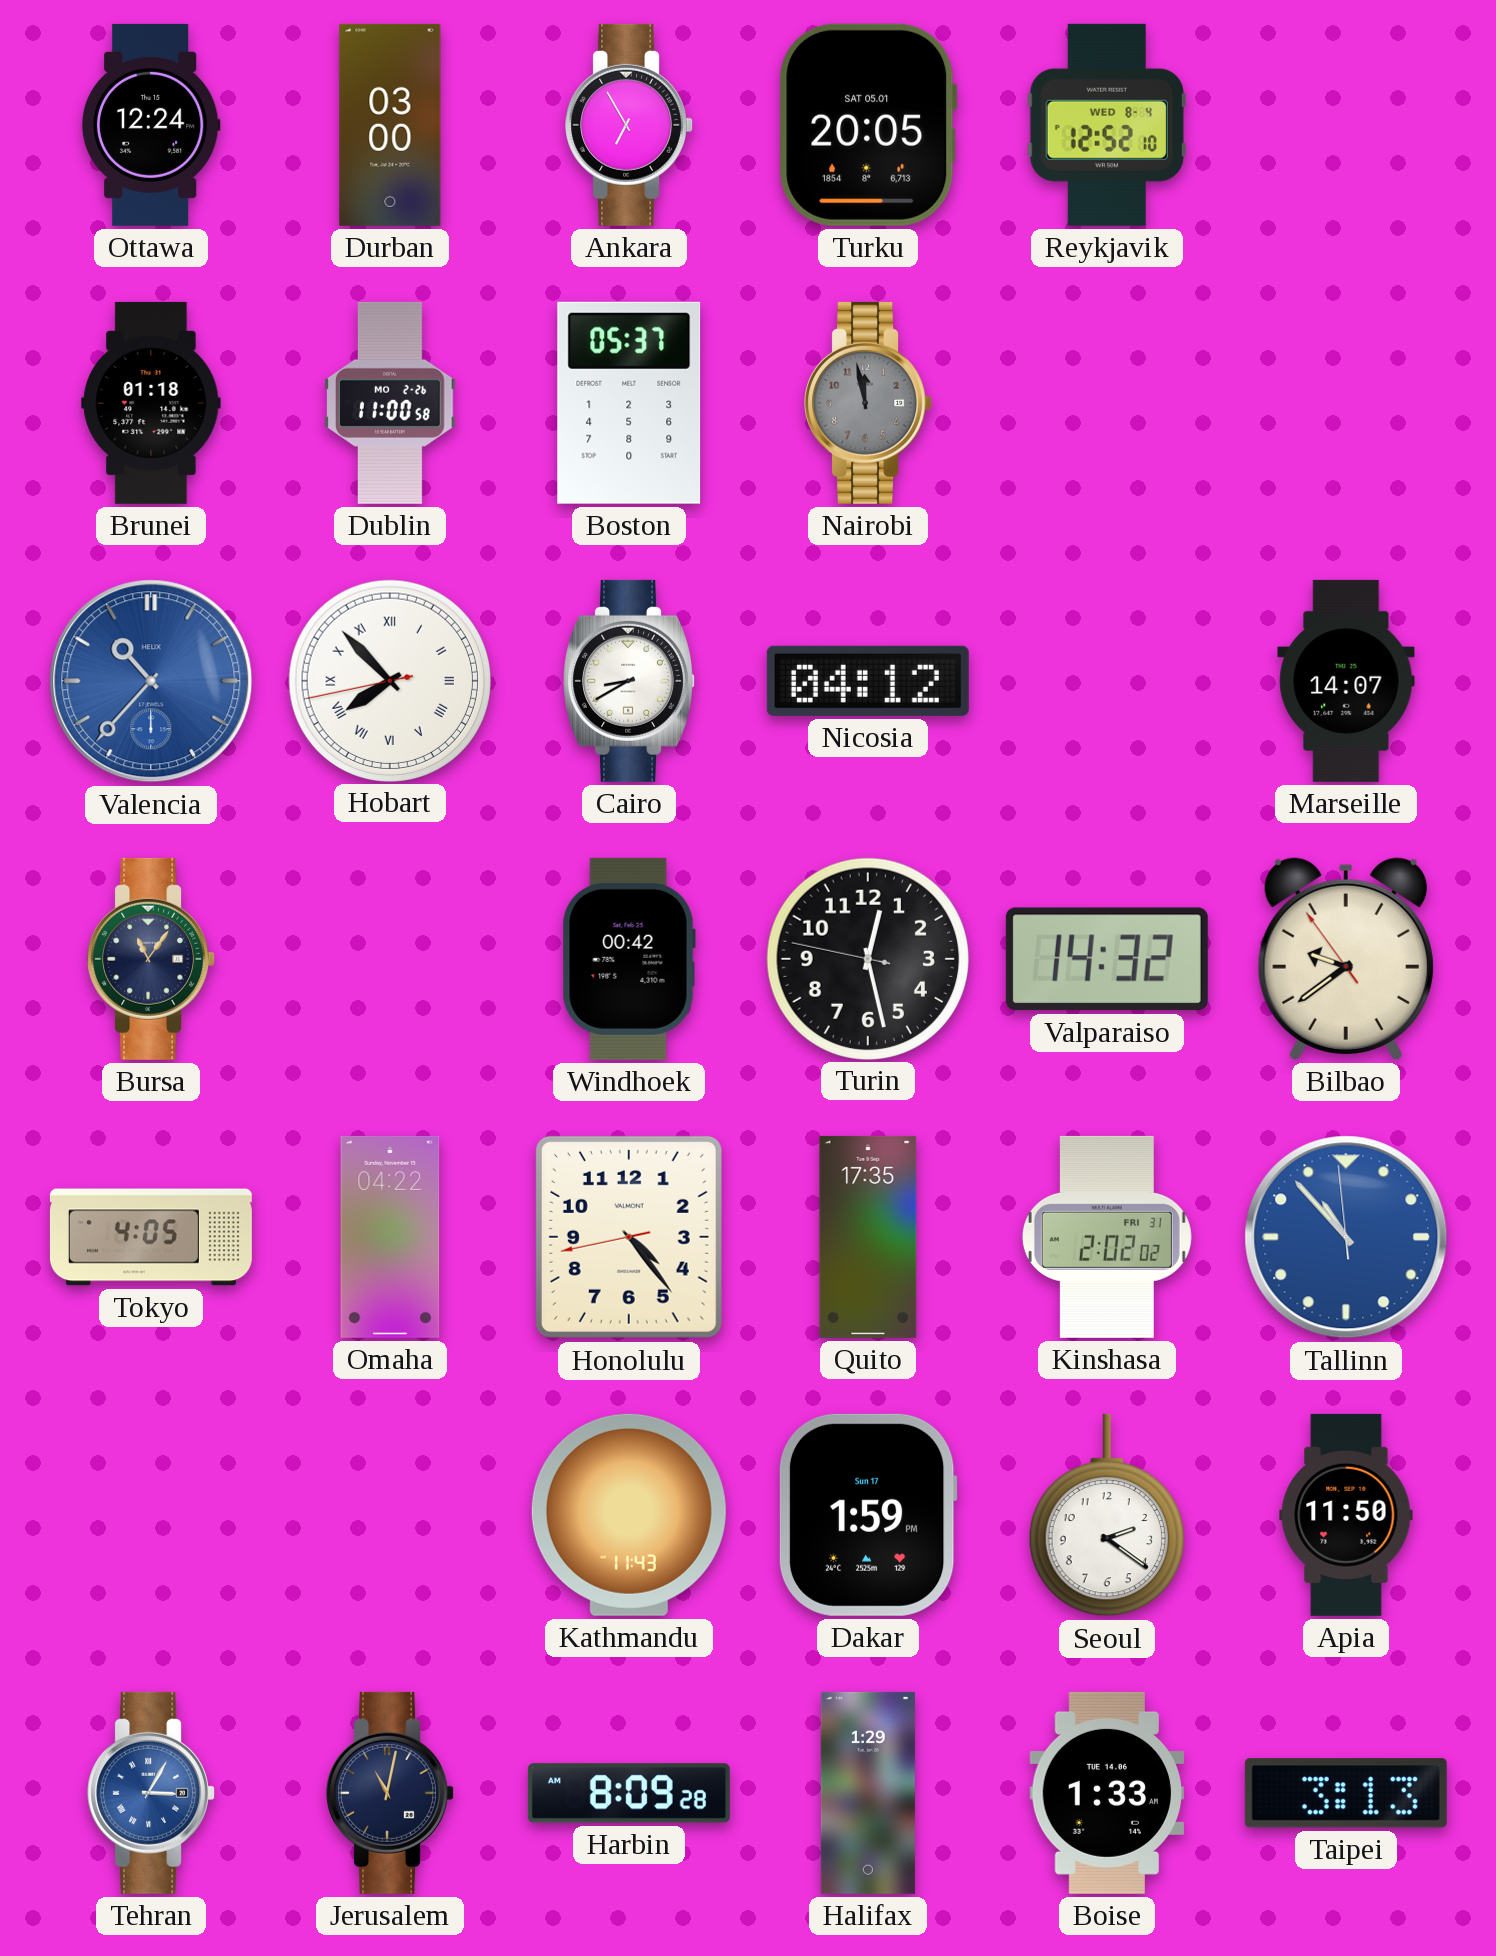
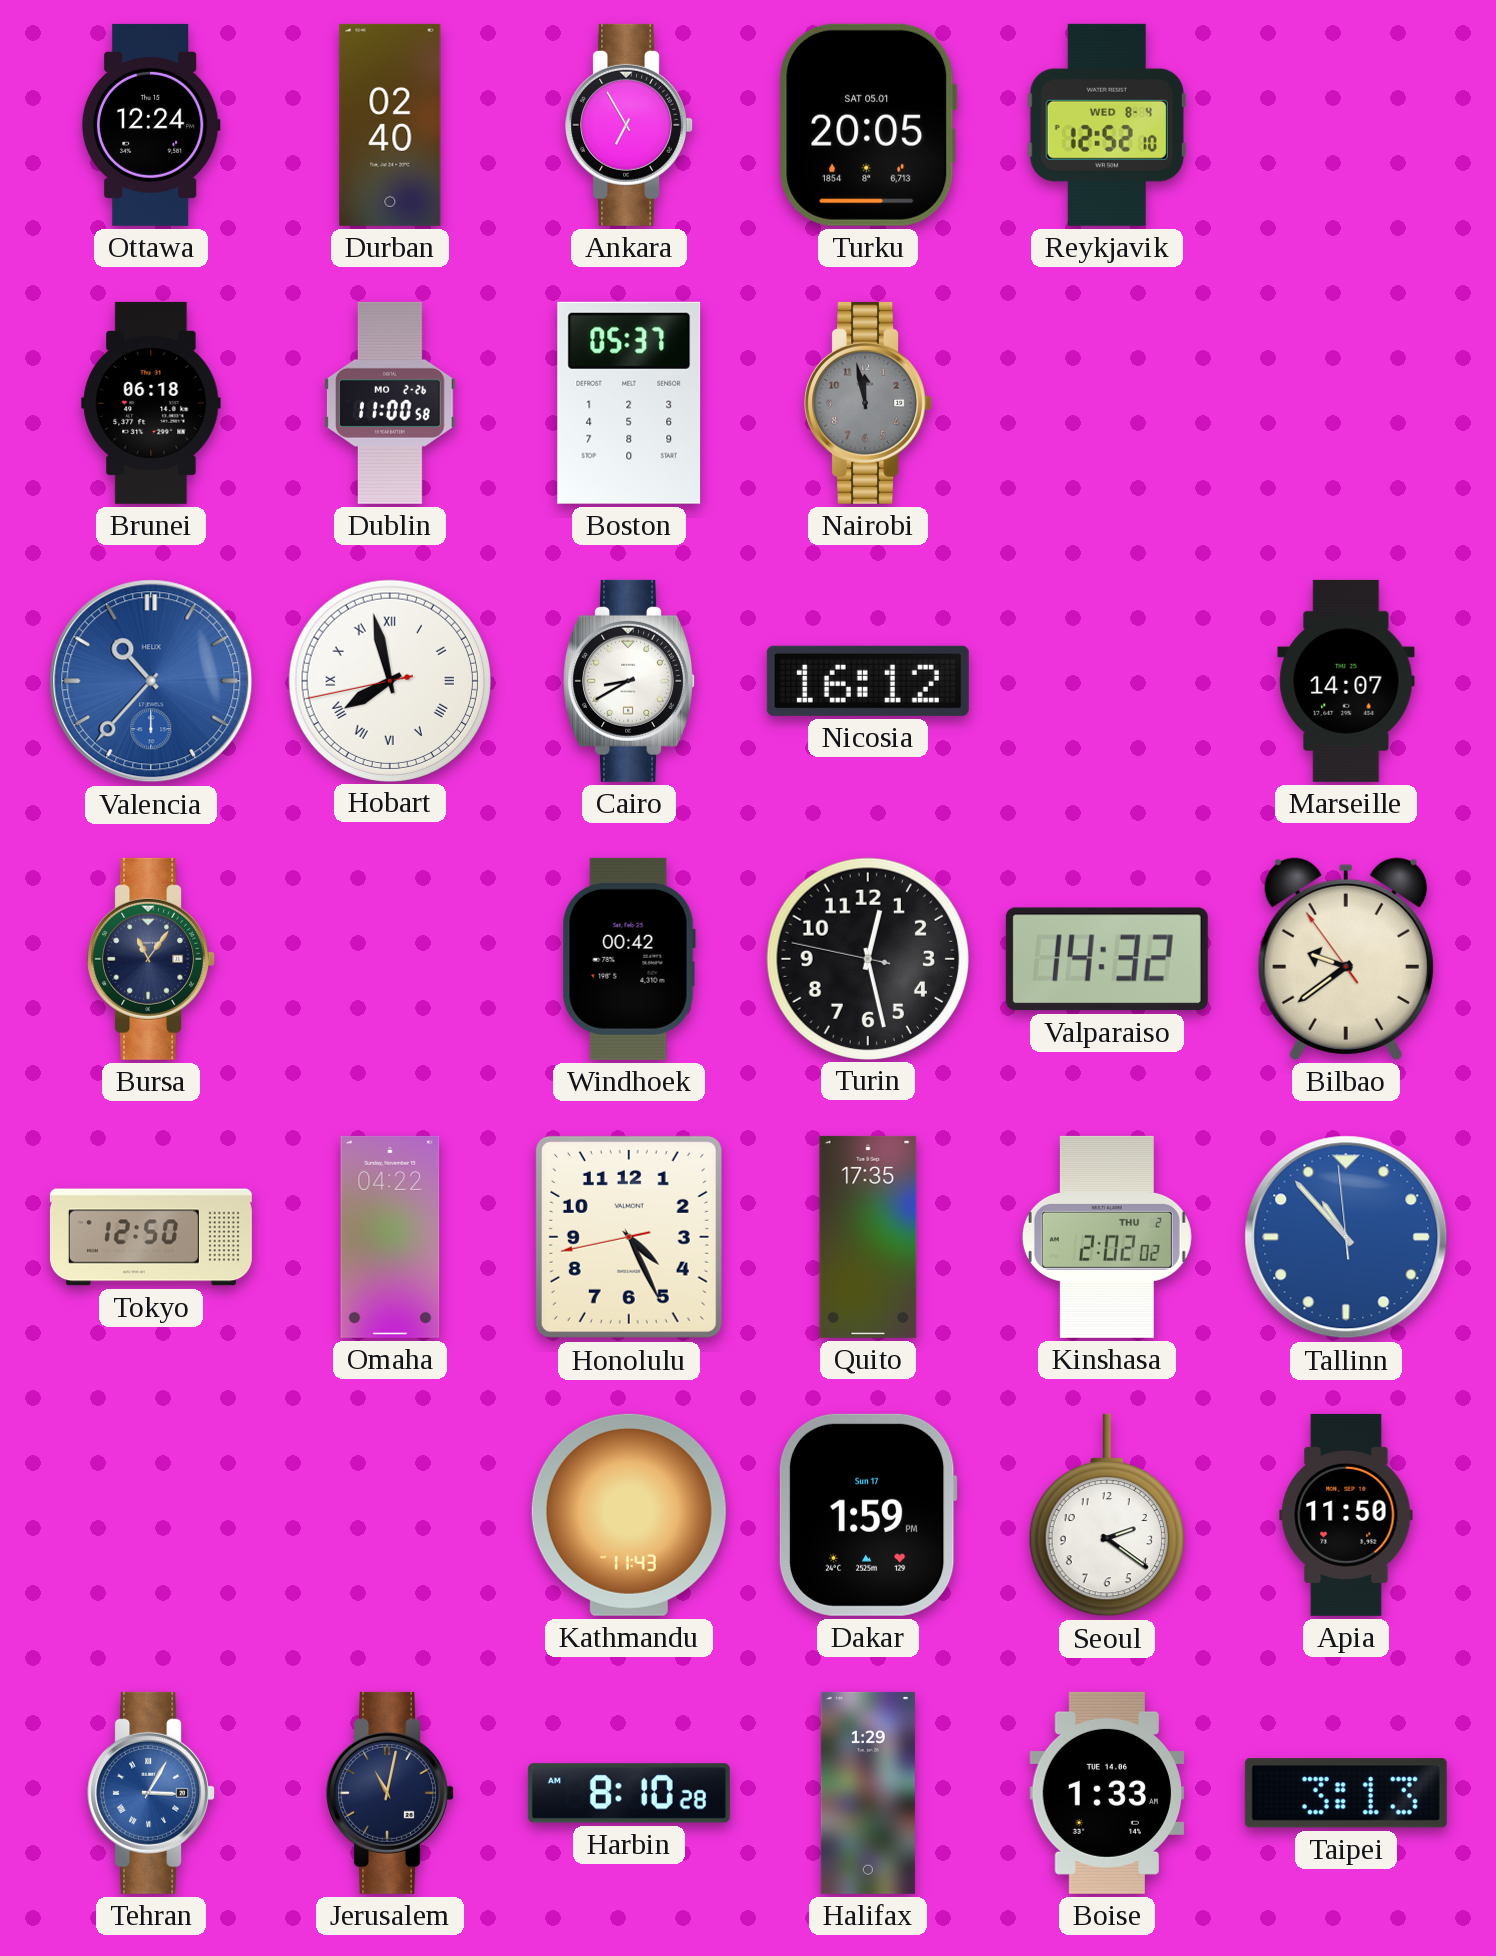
Durban: 03:00 -> 02:40 (390, 125)
Brunei: 01:18 -> 06:18 (151, 403)
Hobart: 7:52 -> 7:57 (389, 680)
Nicosia: 04:12 -> 16:12 (868, 681)
Tokyo: 4:05 -> 12:50 (151, 1237)
Honolulu: 4:23 -> 4:25 (629, 1237)
Kinshasa date: FRI 31 -> THU 2 (1107, 1237)
Harbin: 8:09 -> 8:10 (629, 1793)
